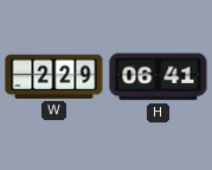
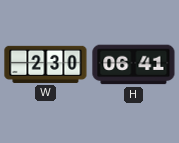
W: 2:29 -> 2:30 (46, 64)
